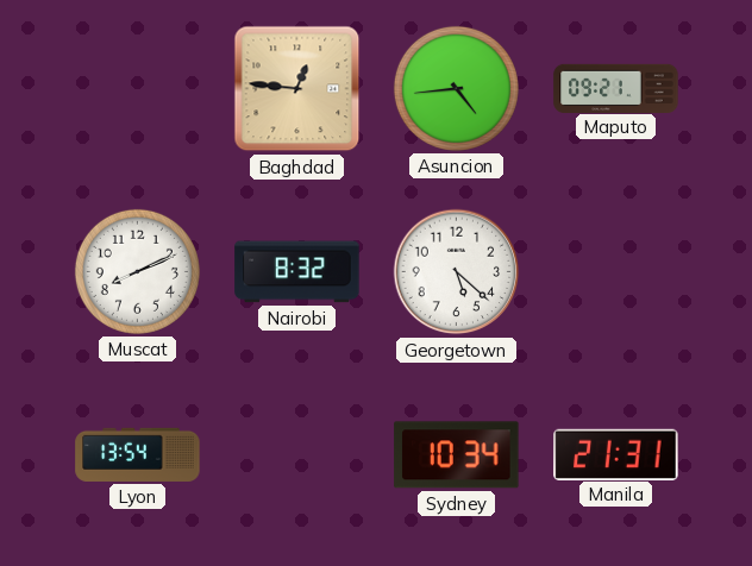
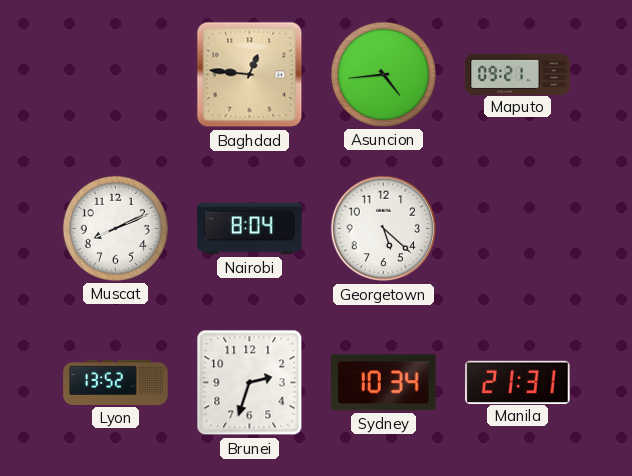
Nairobi: 8:32 -> 8:04 (250, 229)
Lyon: 13:54 -> 13:52 (116, 382)
Brunei: none -> 2:33 (250, 383)
